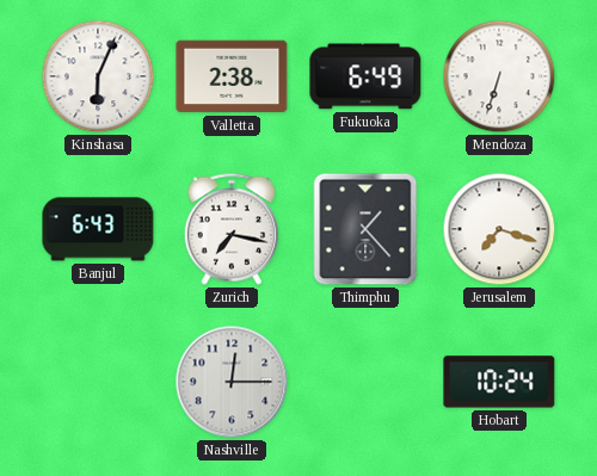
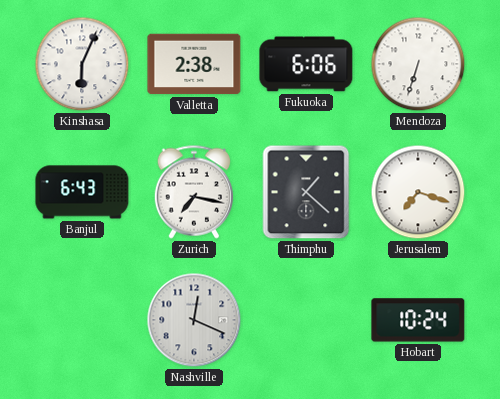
Fukuoka: 6:49 -> 6:06 (306, 64)
Thimphu: 1:23 -> 1:22 (306, 192)
Nashville: 12:15 -> 12:19 (194, 320)
